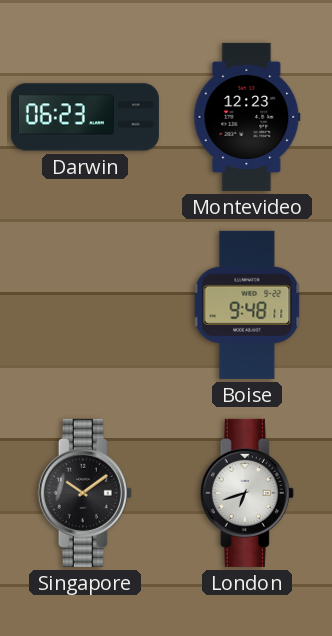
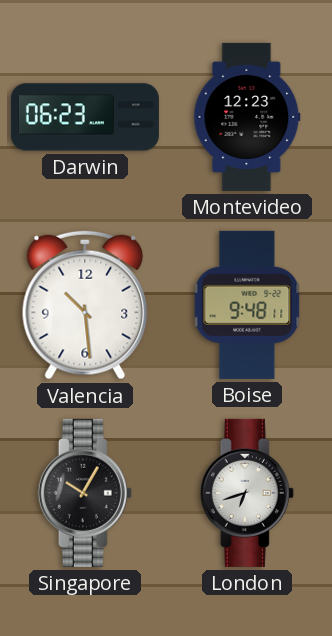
Valencia: none -> 10:29 (85, 305)
Singapore: 10:09 -> 10:05 (85, 493)
